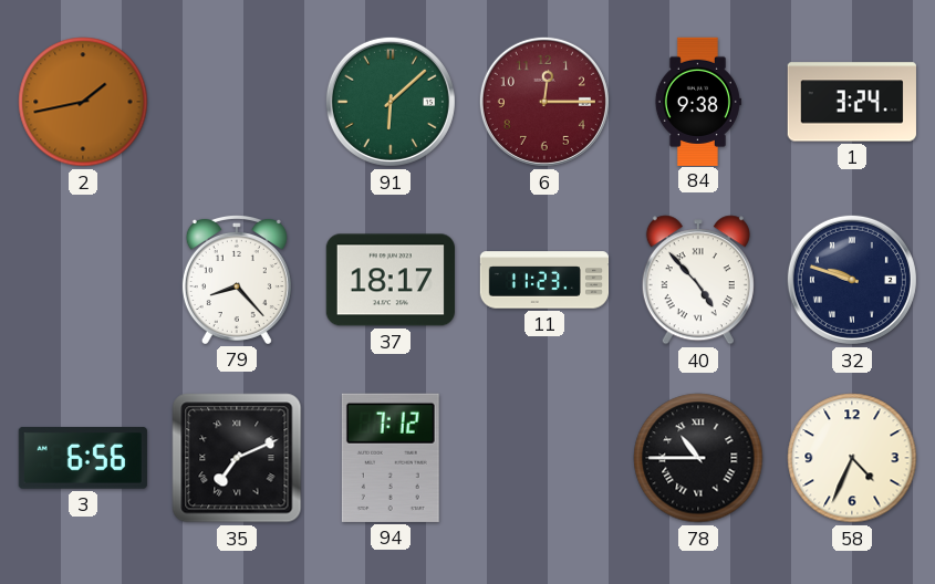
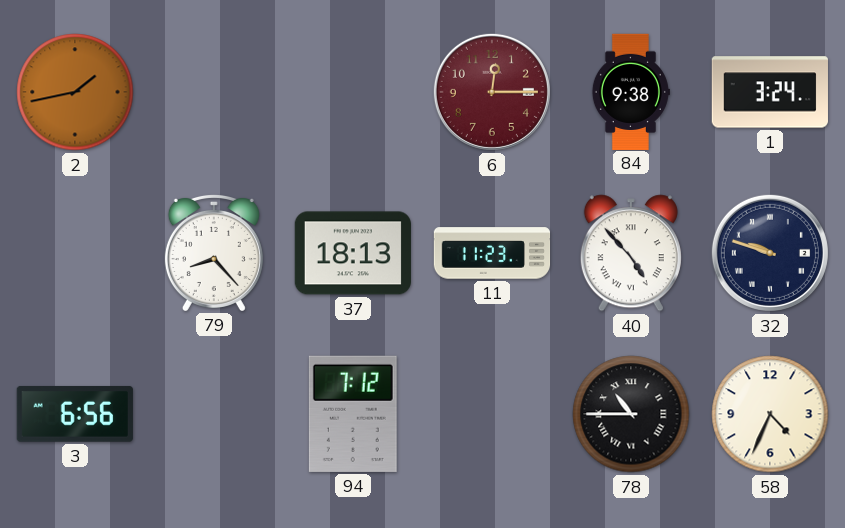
91: 6:08 -> none (391, 102)
37: 18:17 -> 18:13 (353, 253)
35: 7:11 -> none (237, 458)
